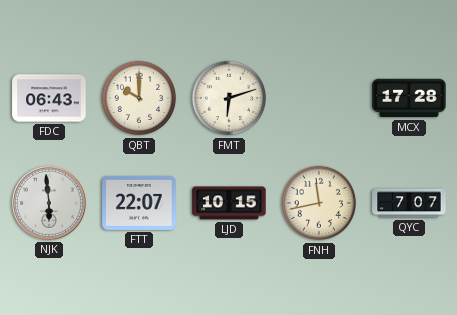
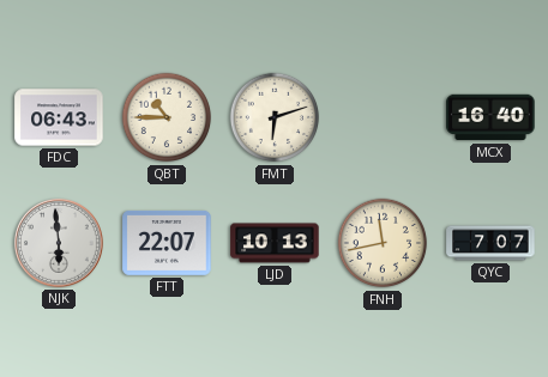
QBT: 10:00 -> 10:45 (167, 117)
MCX: 17:28 -> 16:40 (490, 117)
LJD: 10:15 -> 10:13 (275, 243)
